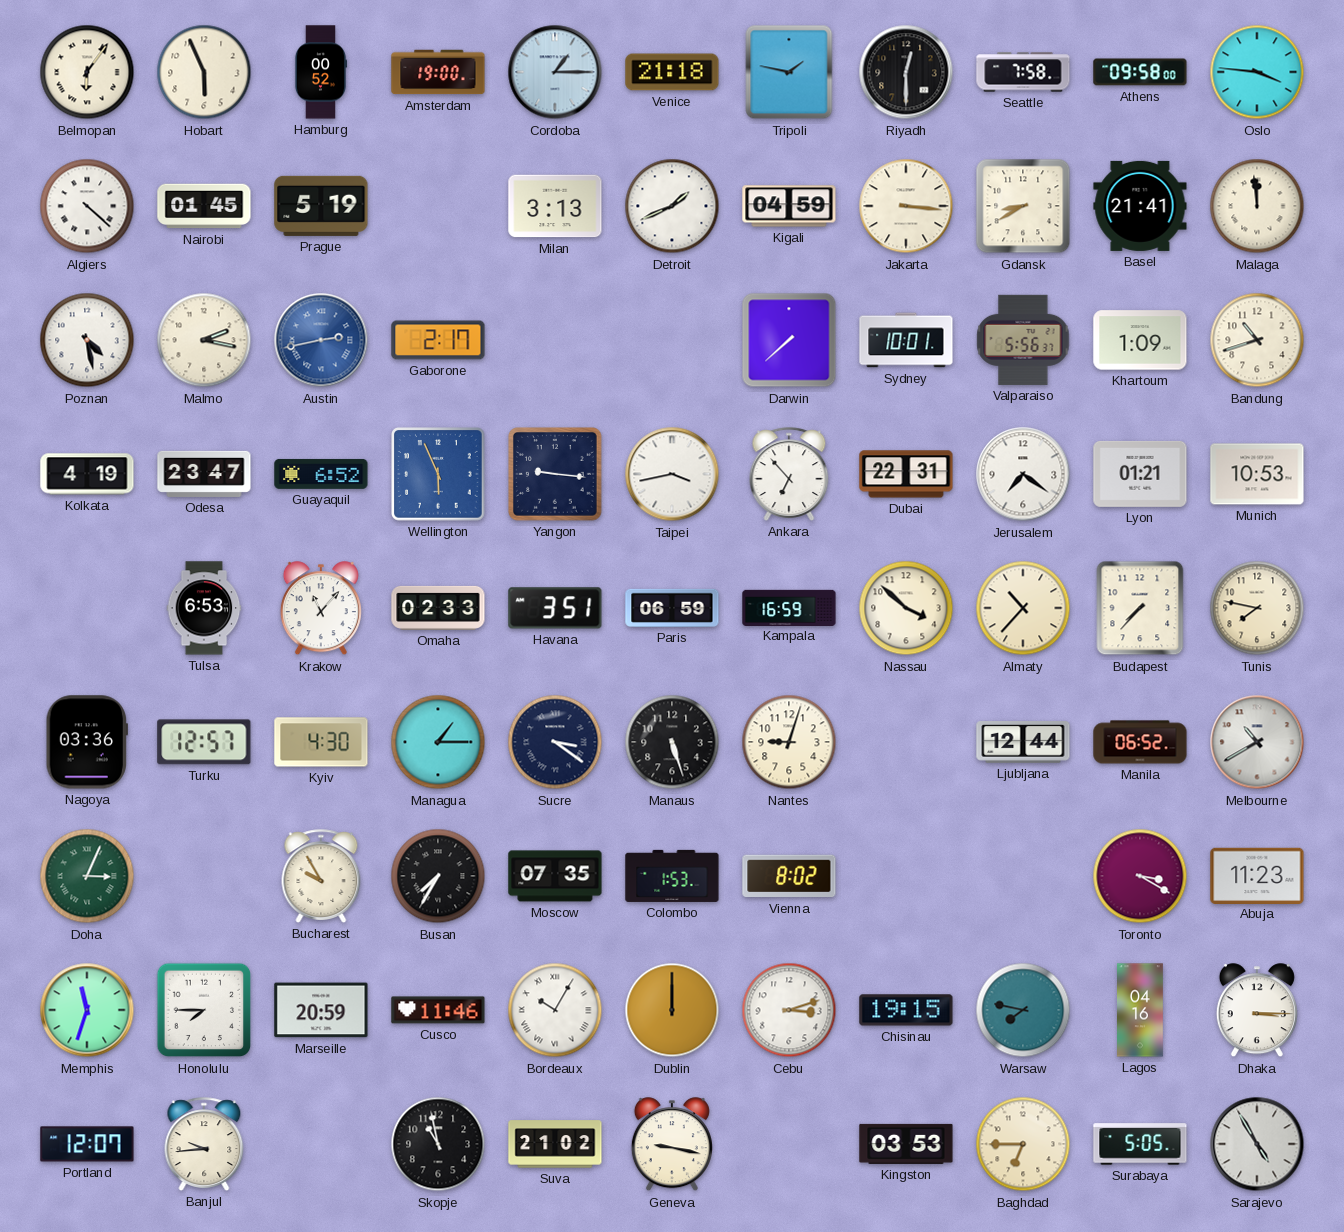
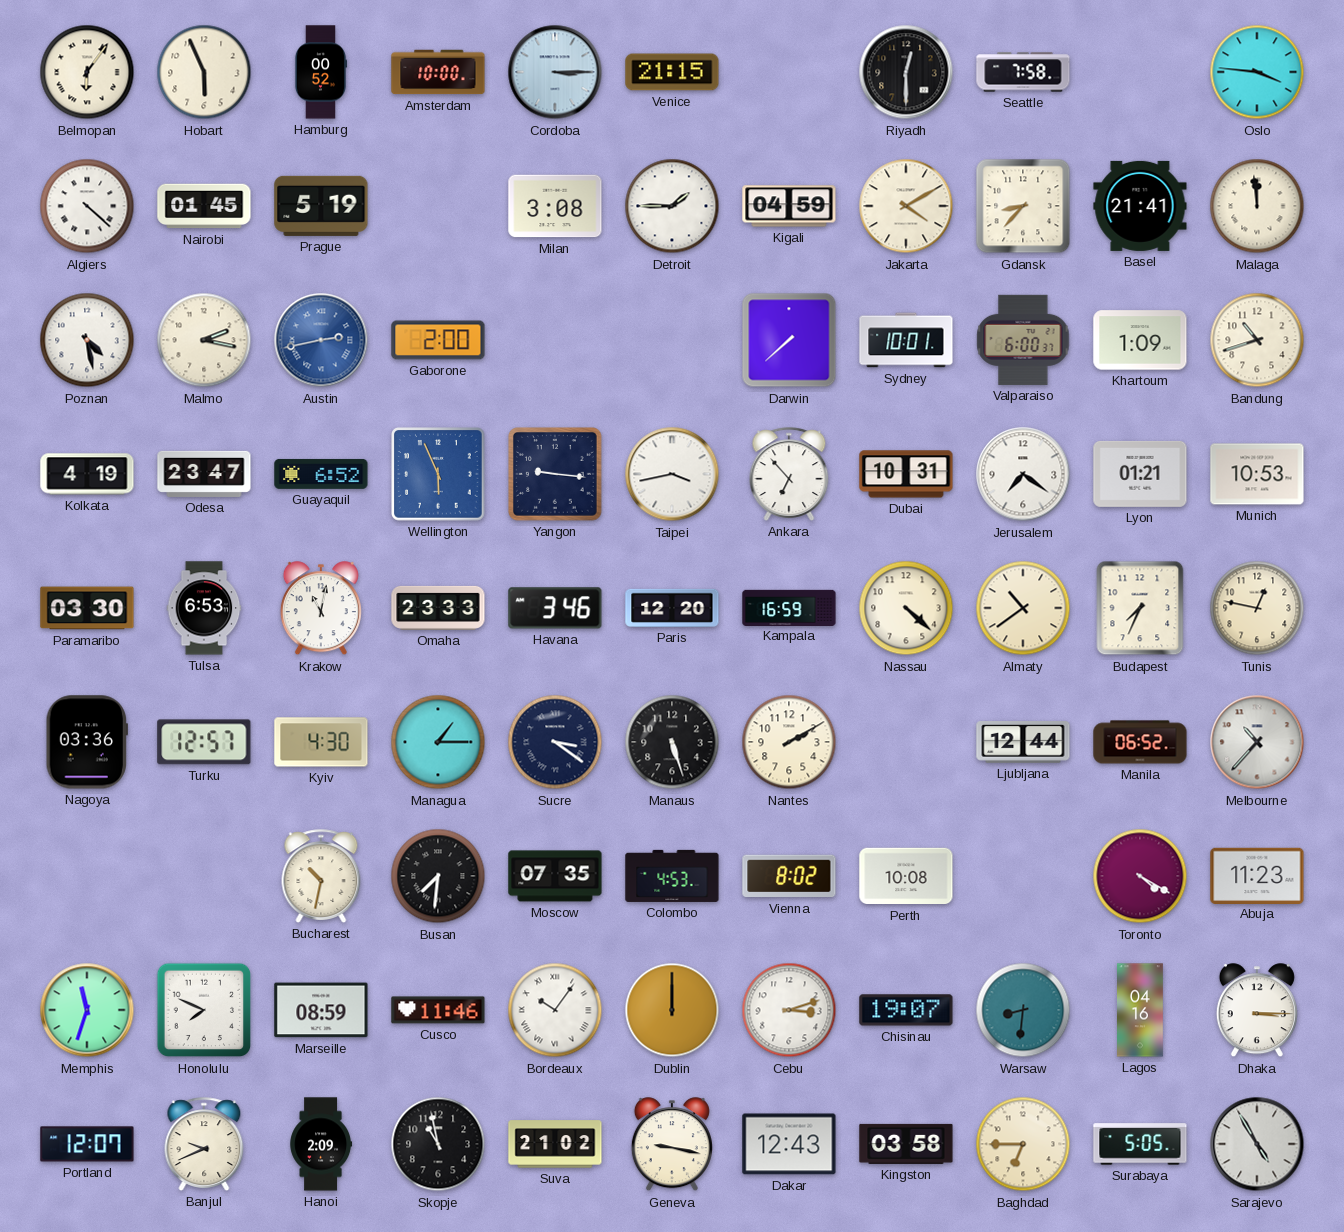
Amsterdam: 19:00 -> 10:00 (438, 72)
Cordoba: 1:15 -> 3:15 (555, 72)
Venice: 21:18 -> 21:15 (672, 72)
Tripoli: 1:47 -> none (789, 72)
Athens: 09:58 -> none (1140, 72)
Milan: 3:13 -> 3:08 (555, 206)
Detroit: 1:41 -> 1:45 (672, 206)
Jakarta: 3:16 -> 4:10 (906, 206)
Gdansk: 8:40 -> 8:37 (1023, 206)
Gaborone: 2:17 -> 2:00 (438, 340)
Valparaiso: 5:56 -> 6:00 (1023, 340)
Dubai: 22:31 -> 10:31 (906, 474)
Paramaribo: none -> 03:30 (87, 608)
Krakow: 11:07 -> 11:02 (321, 609)
Omaha: 02:33 -> 23:33 (438, 608)
Havana: 3:51 -> 3:46 (555, 608)
Paris: 06:59 -> 12:20 (672, 608)
Nassau: 3:52 -> 4:22 (906, 608)
Almaty: 10:37 -> 10:39 (1023, 608)
Budapest: 7:37 -> 7:34 (1140, 608)
Tunis: 7:47 -> 12:47 (1257, 608)
Nantes: 9:03 -> 2:10 (789, 742)
Melbourne: 10:40 -> 10:37 (1257, 742)
Doha: 3:04 -> none (87, 876)
Bucharest: 9:55 -> 10:32 (321, 876)
Busan: 7:35 -> 7:31 (438, 876)
Colombo: 1:53 -> 4:53 (672, 876)
Perth: none -> 10:08 (906, 876)
Toronto: 3:20 -> 4:20 (1140, 876)
Honolulu: 7:45 -> 7:49 (204, 1010)
Marseille: 20:59 -> 08:59 (321, 1010)
Bordeaux: 10:05 -> 10:06 (555, 1010)
Chisinau: 19:15 -> 19:07 (906, 1010)
Warsaw: 7:47 -> 8:31 (1023, 1010)
Banjul: 9:44 -> 9:41 (204, 1144)
Hanoi: none -> 2:09 (321, 1144)
Dakar: none -> 12:43 (789, 1144)
Kingston: 03:53 -> 03:58 (906, 1144)
